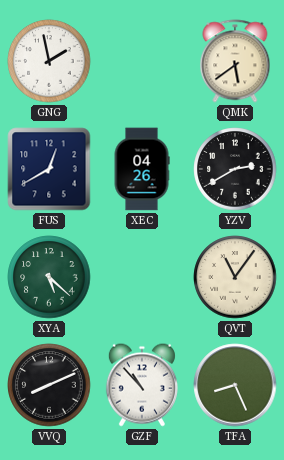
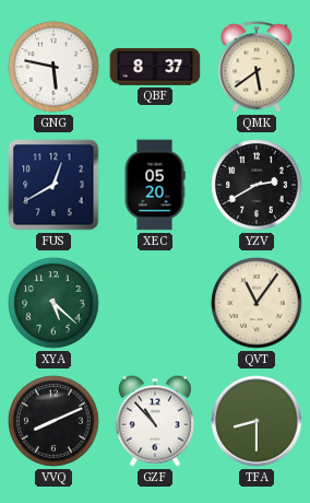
GNG: 1:58 -> 5:47 (53, 67)
QBF: none -> 8:37 (155, 67)
XEC: 04:26 -> 05:20 (155, 185)
TFA: 8:26 -> 8:30 (257, 421)
